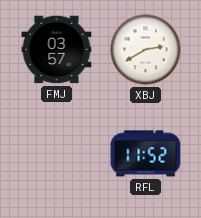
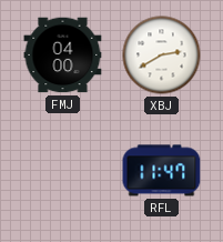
FMJ: 03:57 -> 04:00 (63, 56)
RFL: 11:52 -> 11:47 (162, 171)
